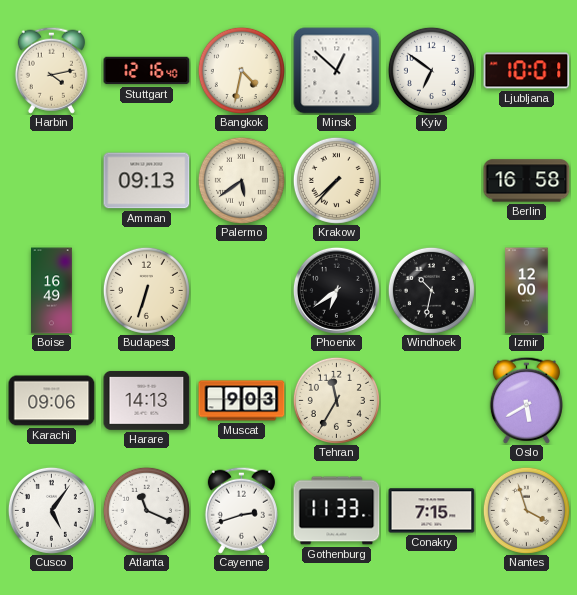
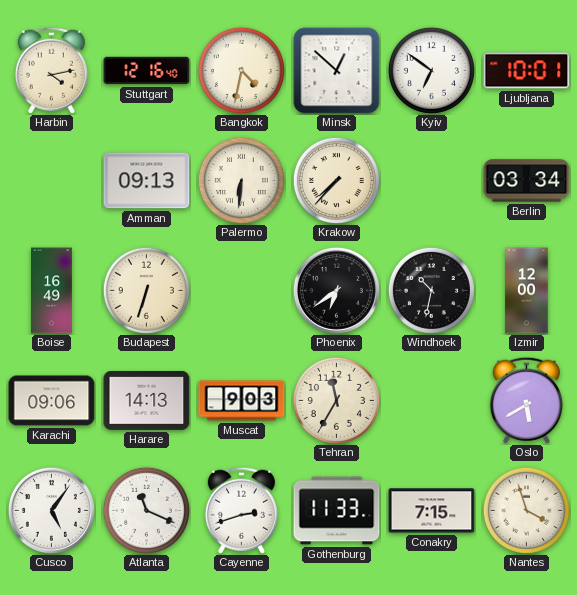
Palermo: 5:39 -> 6:31 (241, 180)
Berlin: 16:58 -> 03:34 (527, 181)
